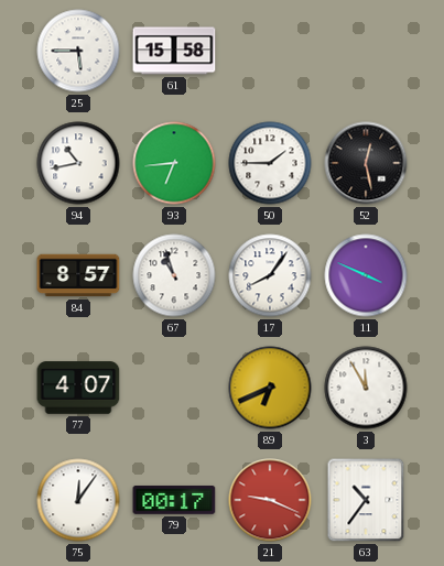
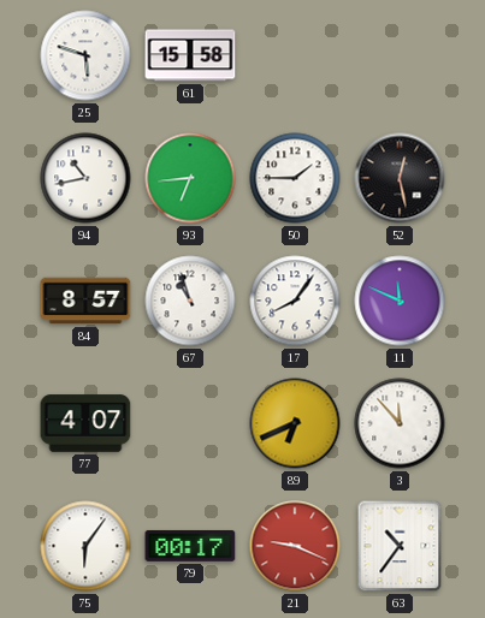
25: 5:45 -> 5:48 (85, 55)
11: 3:49 -> 11:49 (400, 301)
3: 11:55 -> 11:53 (400, 423)
75: 12:06 -> 6:06 (85, 546)
